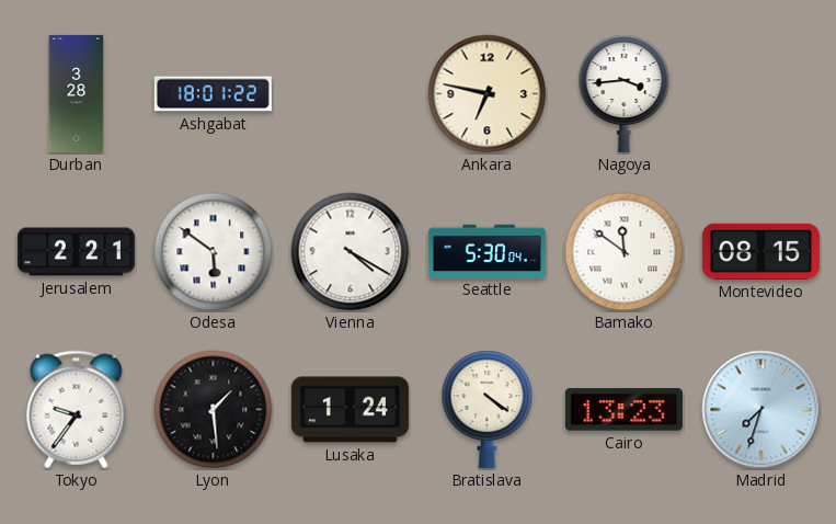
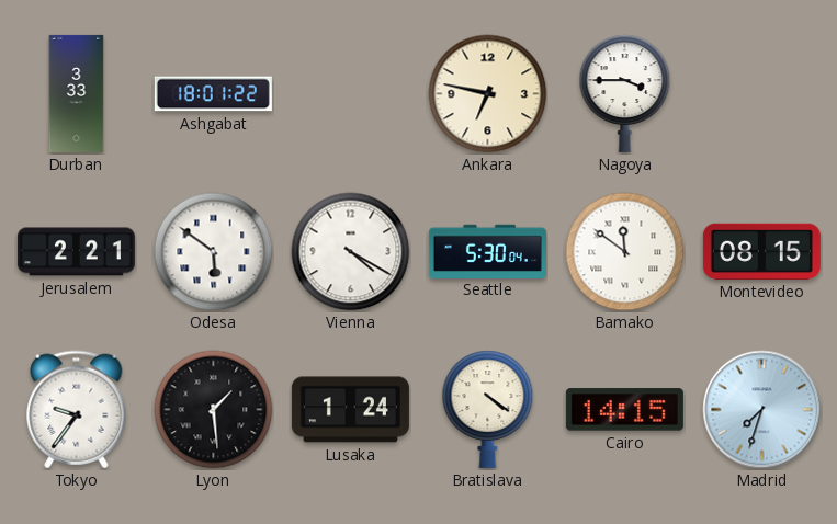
Durban: 3:28 -> 3:33 (77, 93)
Nagoya: 3:44 -> 3:45 (625, 93)
Cairo: 13:23 -> 14:15 (624, 410)
